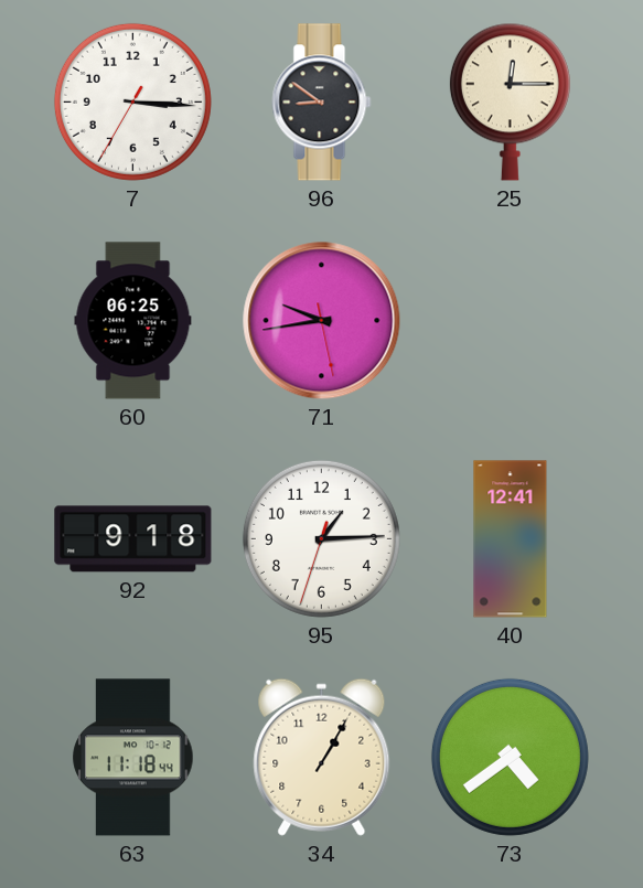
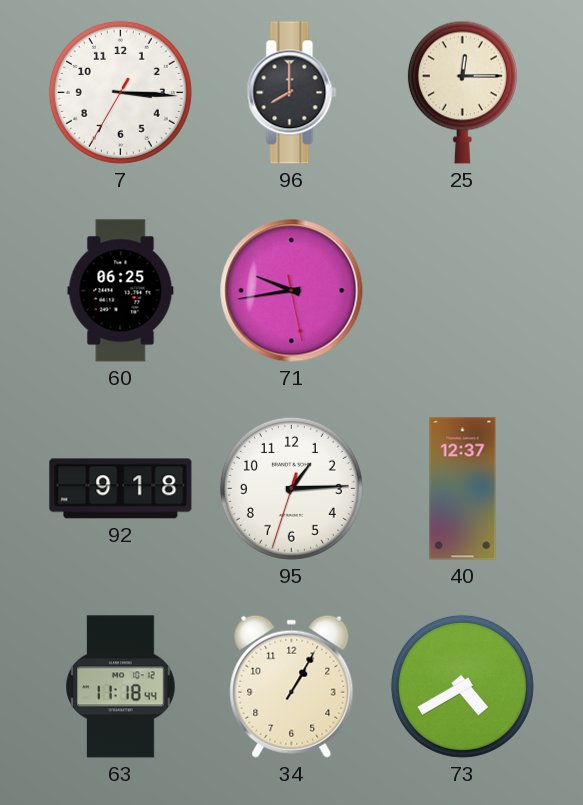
96: 8:51 -> 8:00 (292, 93)
40: 12:41 -> 12:37 (463, 489)
73: 4:39 -> 4:40 (462, 686)
